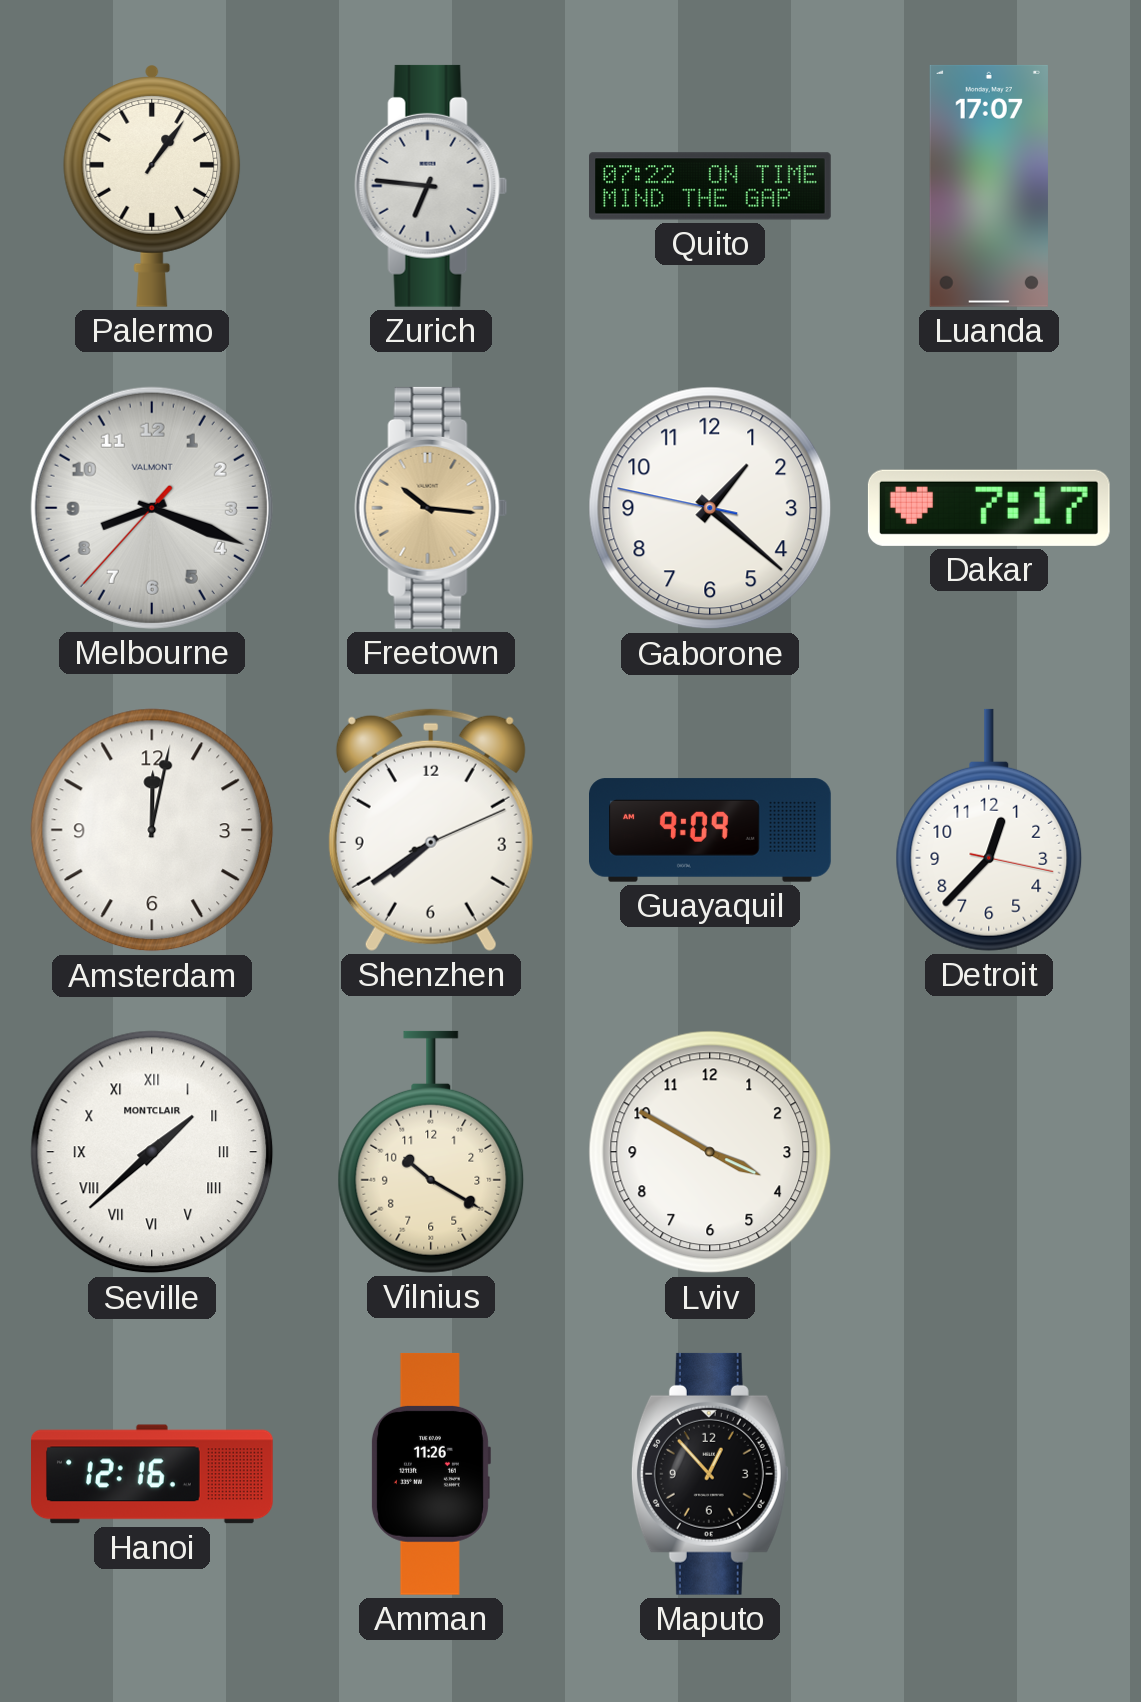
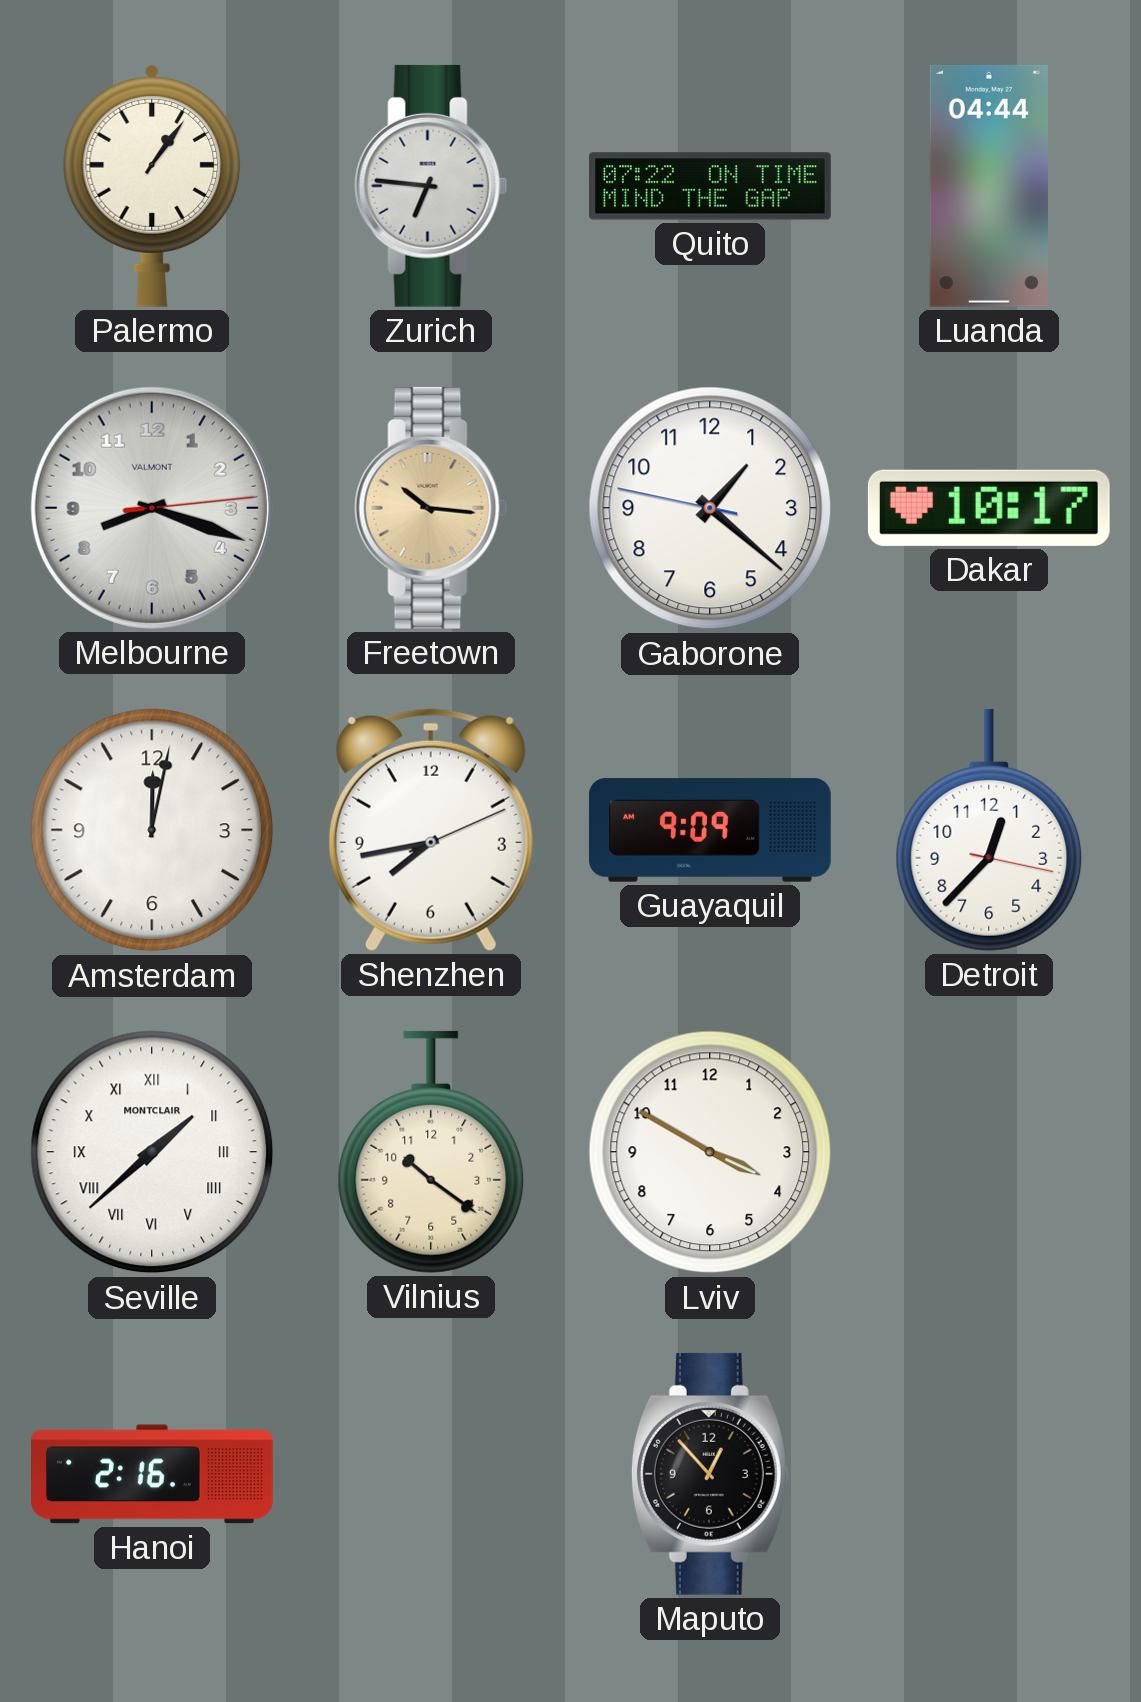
Luanda: 17:07 -> 04:44 (989, 186)
Melbourne: 8:18:37 -> 8:18:14 (152, 508)
Dakar: 7:17 -> 10:17 (989, 508)
Shenzhen: 7:39 -> 7:43 (431, 830)
Vilnius: 10:20 -> 10:21 (431, 1152)
Hanoi: 12:16 -> 2:16 (153, 1474)
Amman: 11:26 -> none (430, 1474)
